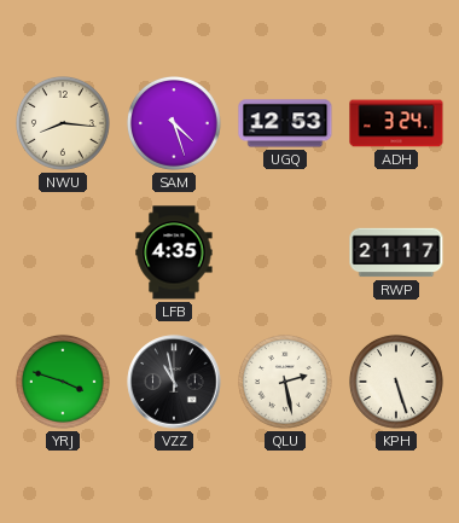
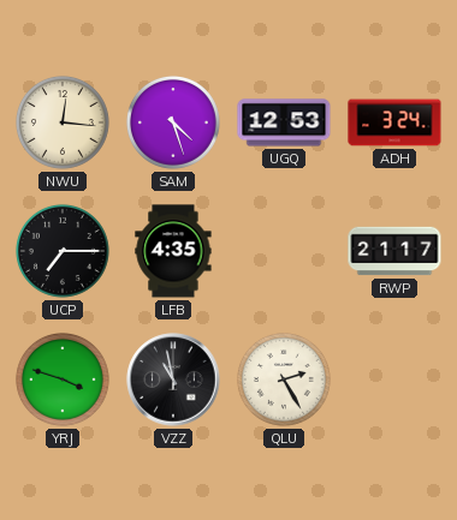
NWU: 8:16 -> 12:16 (63, 122)
UCP: none -> 7:15 (63, 251)
QLU: 2:28 -> 2:25 (284, 379)
KPH: 5:27 -> none (396, 382)
